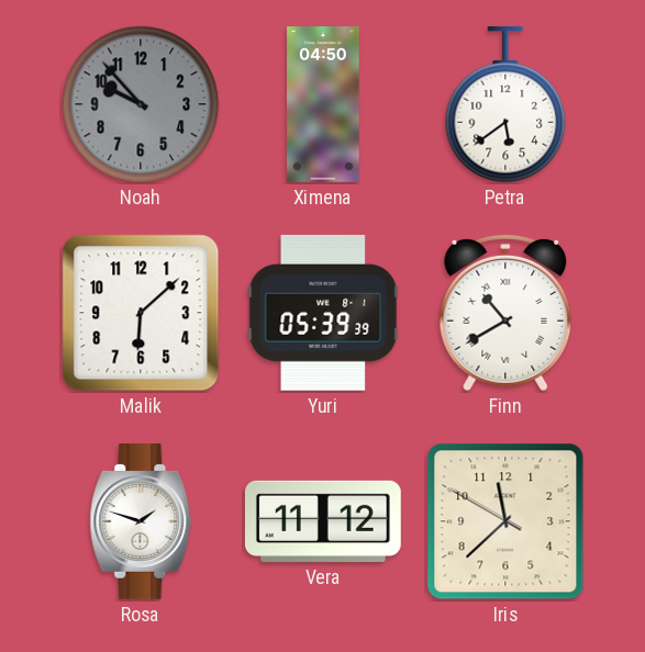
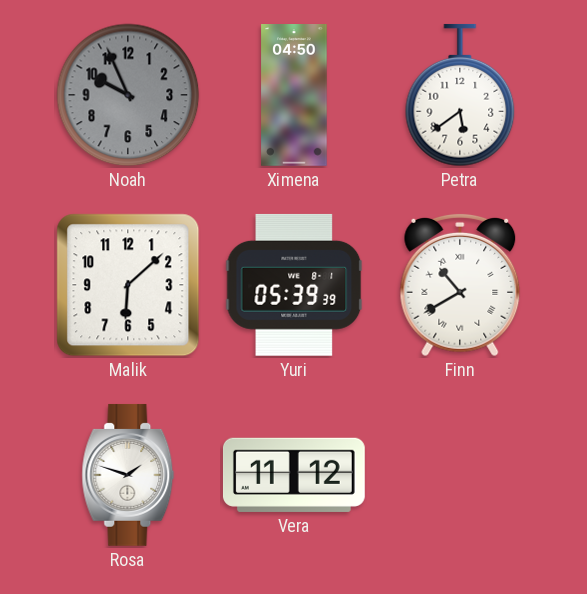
Noah: 9:53 -> 9:56 (128, 95)
Iris: 11:37 -> none (505, 521)
